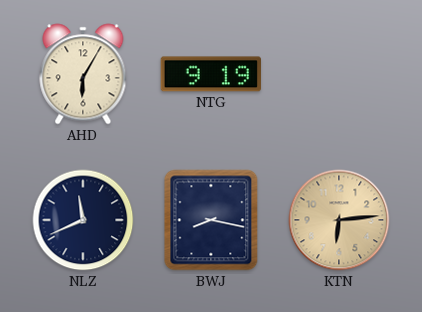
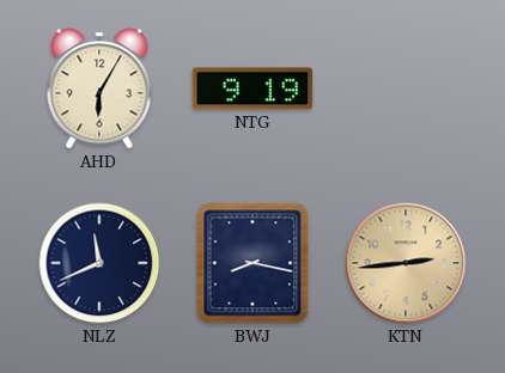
KTN: 6:14 -> 2:44 (406, 263)
